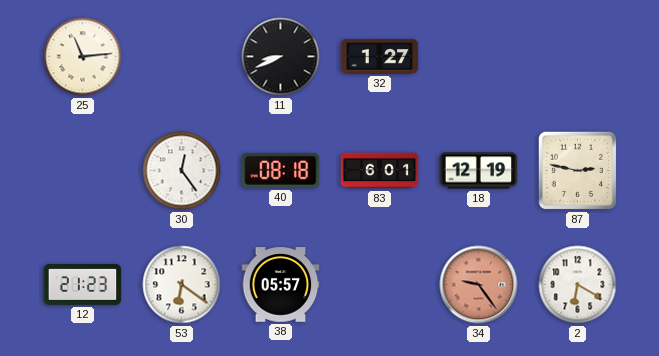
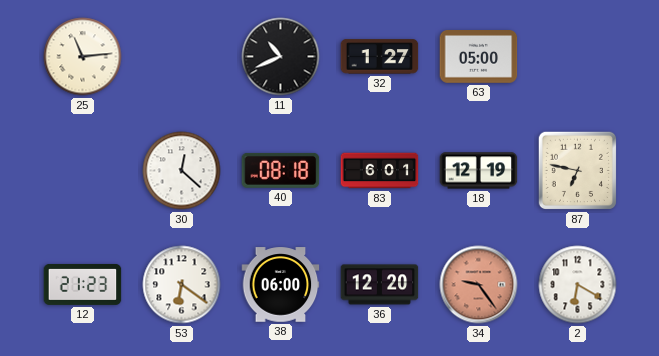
11: 8:41 -> 10:41 (281, 57)
63: none -> 05:00 (479, 57)
30: 12:24 -> 12:22 (182, 171)
87: 2:47 -> 6:47 (577, 170)
38: 05:57 -> 06:00 (281, 285)
36: none -> 12:20 (380, 285)
